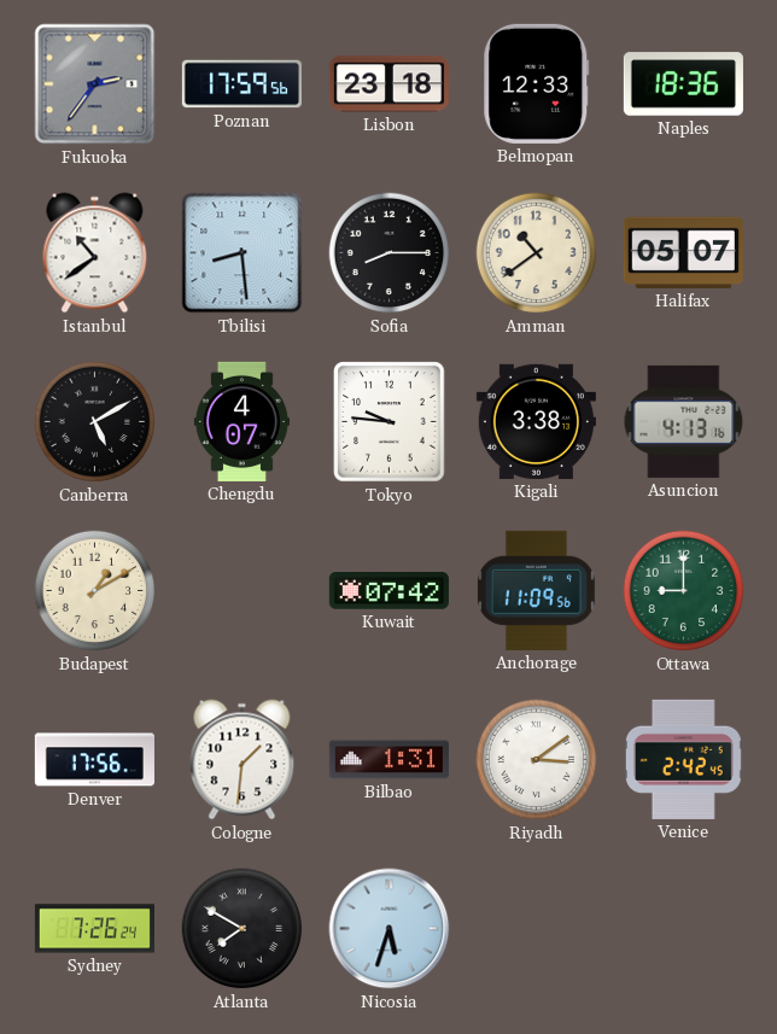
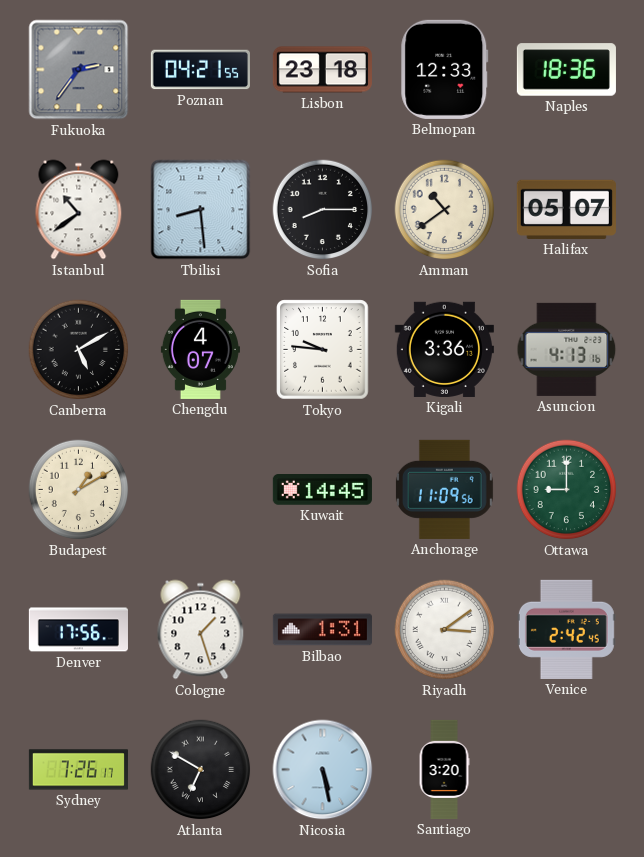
Poznan: 17:59 -> 04:21 (200, 70)
Kigali: 3:38 -> 3:36 (444, 349)
Kuwait: 07:42 -> 14:45 (322, 490)
Cologne: 1:31 -> 1:27 (201, 630)
Sydney: 7:26:24 -> 7:26:17 (78, 770)
Atlanta: 7:50 -> 6:50 (201, 770)
Nicosia: 5:33 -> 5:28 (323, 770)
Santiago: none -> 3:20 (444, 769)
